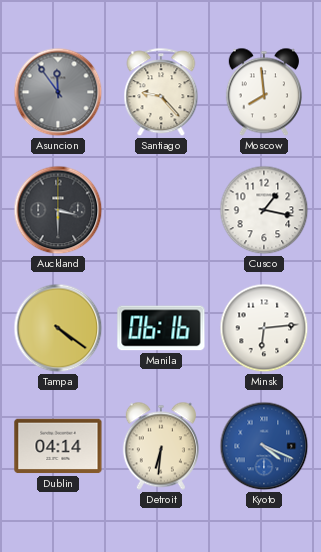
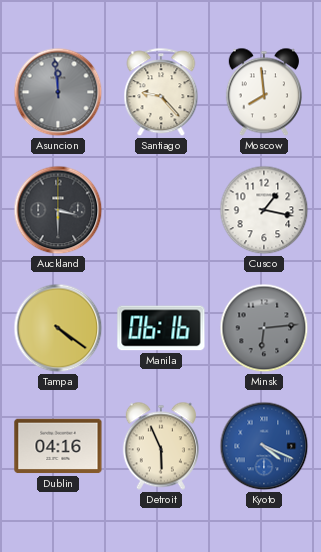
Asuncion: 11:54 -> 11:59 (58, 92)
Minsk dial: white -> grey (264, 328)
Dublin: 04:14 -> 04:16 (58, 446)
Detroit: 6:31 -> 5:56 (161, 446)
